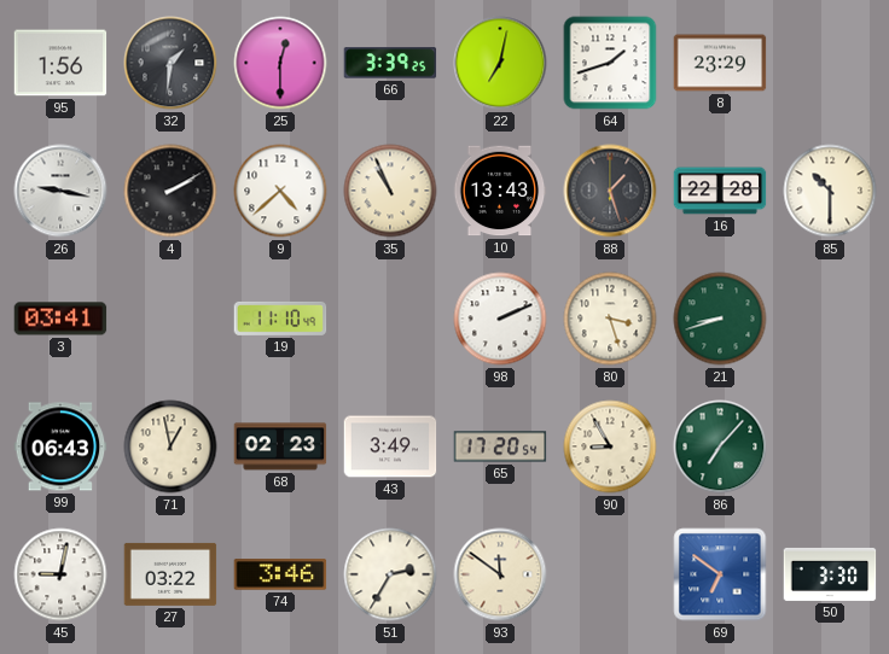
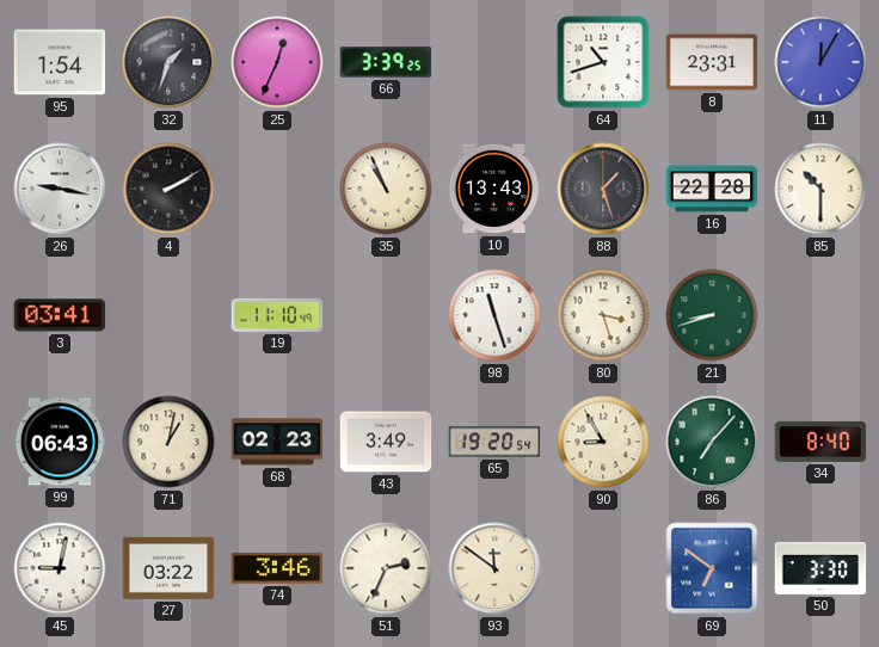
95: 1:56 -> 1:54 (60, 62)
32: 1:31 -> 1:33 (168, 62)
25: 12:30 -> 12:34 (277, 62)
22: 7:02 -> none (500, 63)
64: 1:42 -> 10:42 (603, 62)
8: 23:29 -> 23:31 (712, 62)
11: none -> 12:05 (820, 62)
9: 4:38 -> none (280, 191)
98: 2:11 -> 11:27 (494, 315)
71: 12:58 -> 1:02 (168, 442)
65: 17:20 -> 19:20 (494, 442)
34: none -> 8:40 (820, 442)
51: 2:35 -> 2:34 (386, 568)
